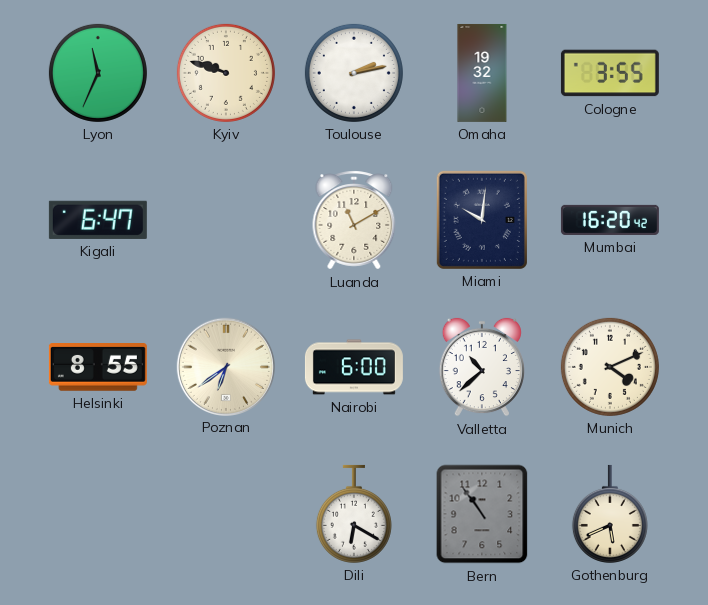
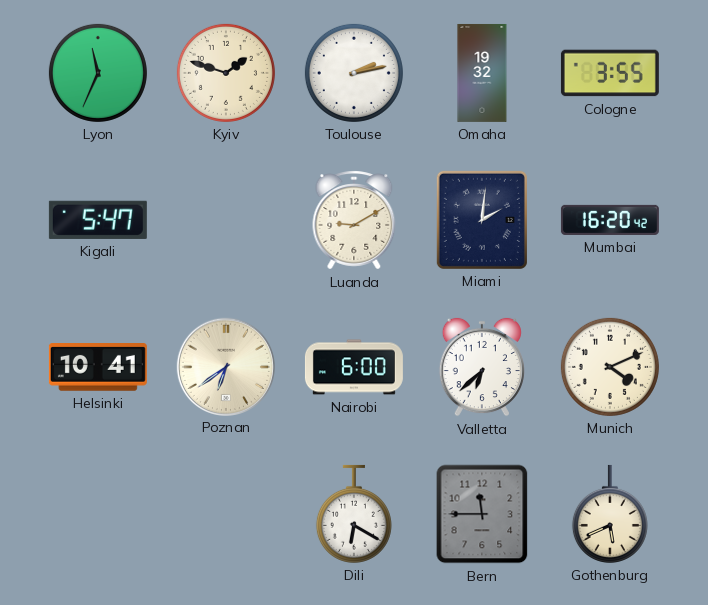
Kyiv: 9:48 -> 1:48 (226, 73)
Kigali: 6:47 -> 5:47 (98, 220)
Luanda: 11:10 -> 9:10 (354, 220)
Miami: 10:01 -> 2:01 (482, 220)
Helsinki: 8:55 -> 10:41 (98, 368)
Valletta: 10:38 -> 6:38 (482, 367)
Bern: 10:54 -> 11:45 (482, 514)
